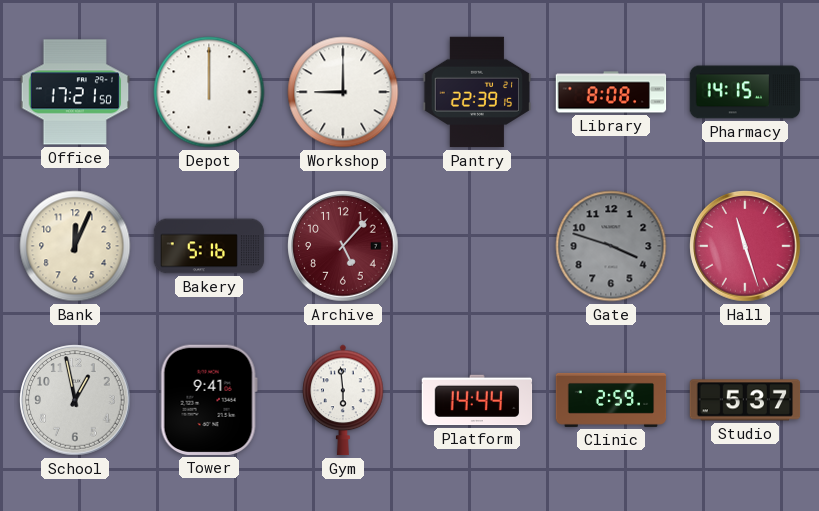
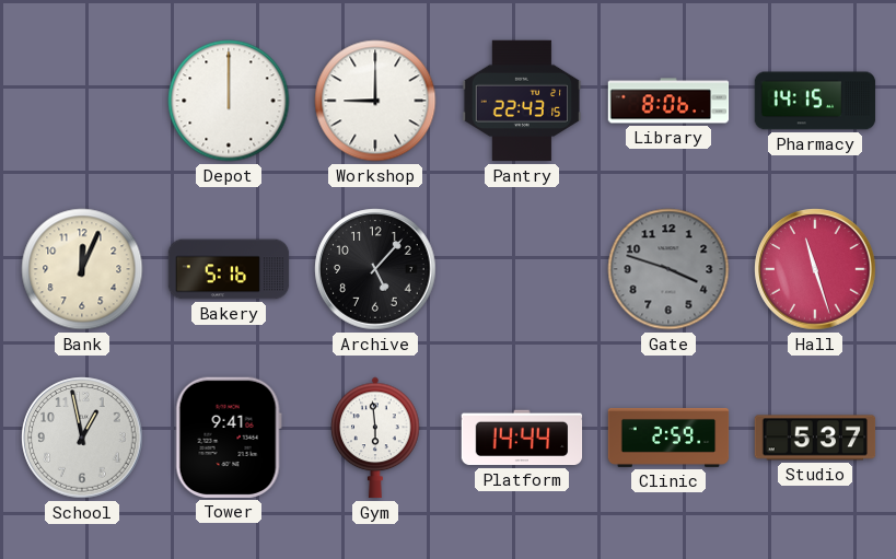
Office: 17:21 -> none (75, 92)
Pantry: 22:39 -> 22:43 (522, 101)
Library: 8:08 -> 8:06 (668, 101)
Archive dial: burgundy -> black (375, 269)
